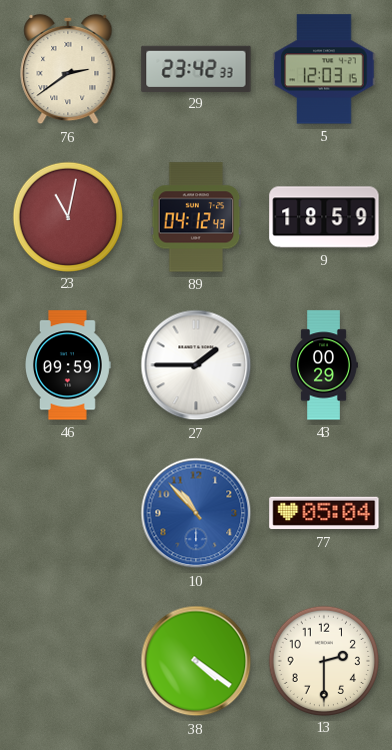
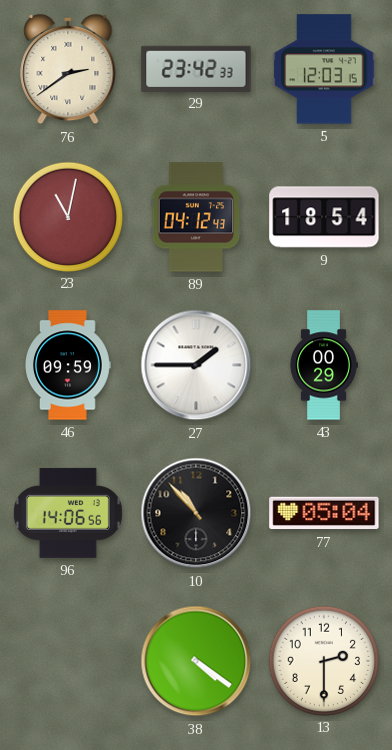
9: 18:59 -> 18:54 (324, 217)
96: none -> 14:06 (68, 513)
10 dial: blue -> black (196, 513)
